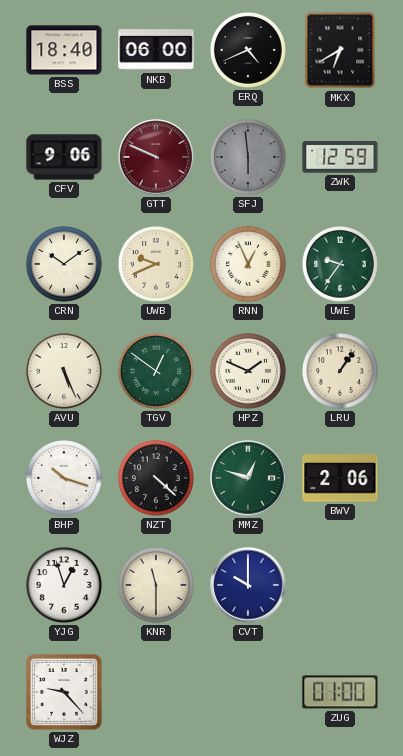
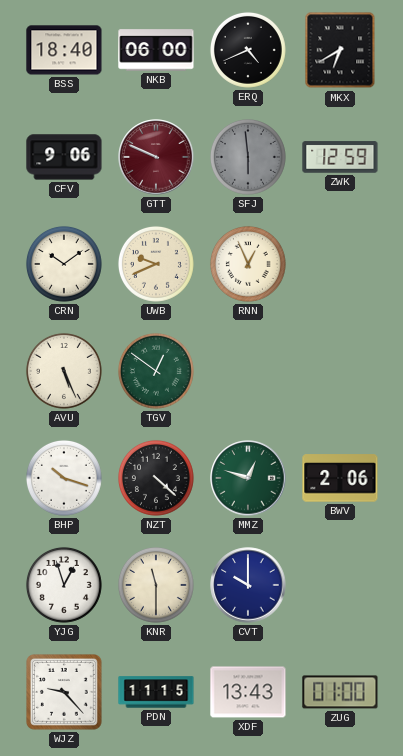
UWE: 9:36 -> none (340, 264)
HPZ: 1:49 -> none (248, 371)
LRU: 1:06 -> none (340, 371)
PDN: none -> 11:15 (156, 692)
XDF: none -> 13:43 (248, 692)
